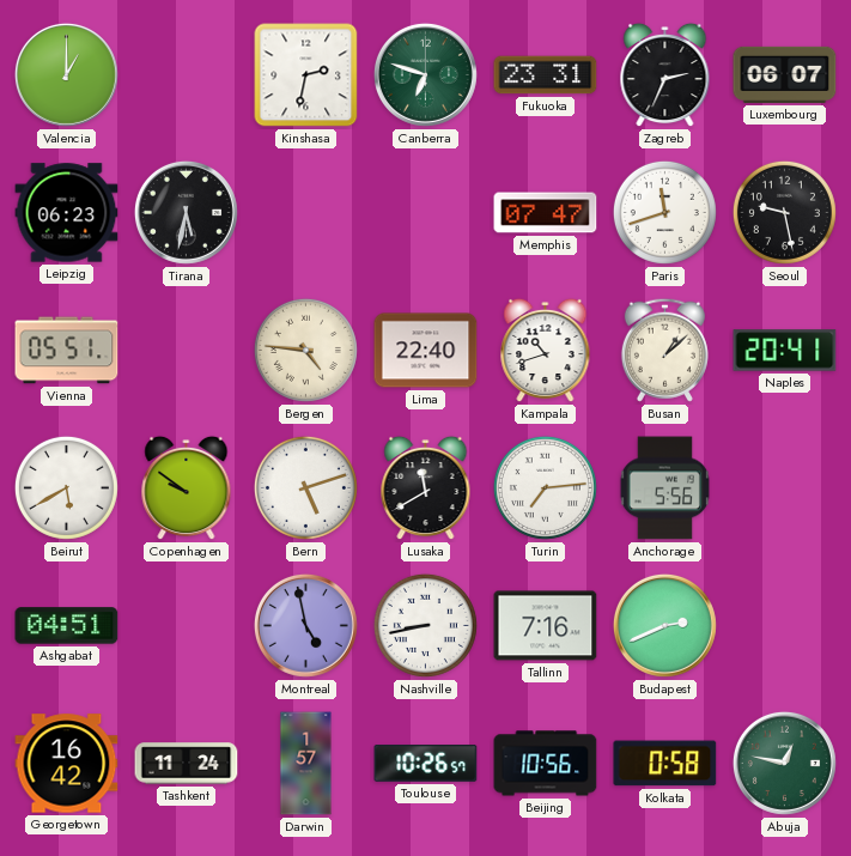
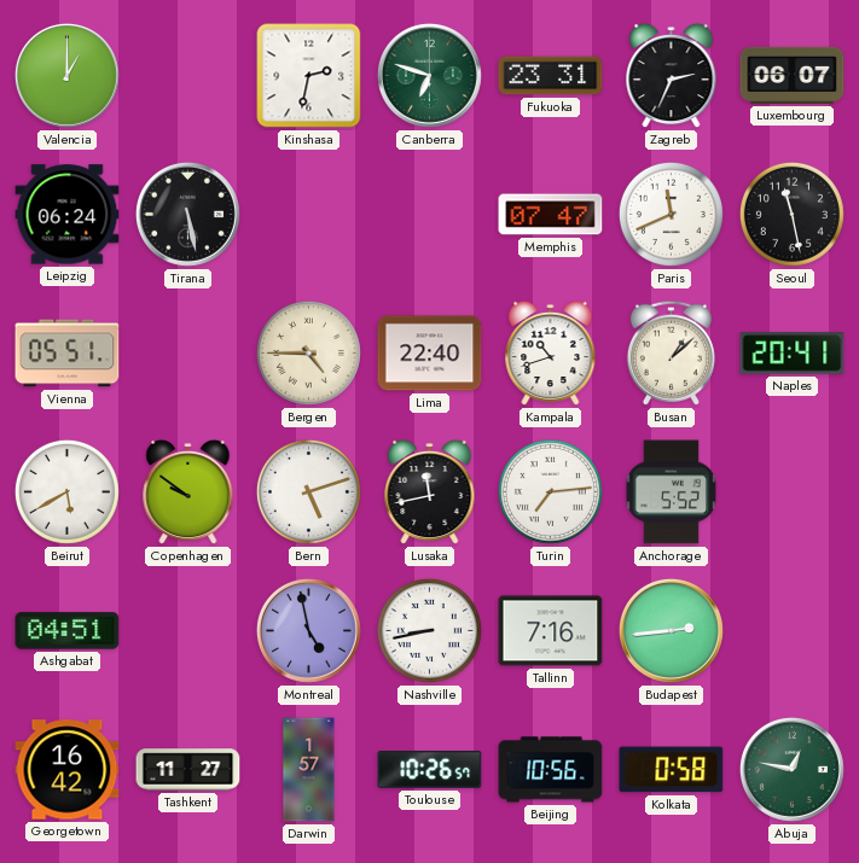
Leipzig: 06:23 -> 06:24 (68, 215)
Tirana: 5:32 -> 5:28 (187, 214)
Paris: 11:42 -> 11:41 (671, 214)
Seoul: 9:28 -> 11:28 (791, 214)
Bergen: 4:46 -> 4:45 (308, 352)
Lusaka: 11:40 -> 11:43 (430, 492)
Anchorage: 5:56 -> 5:52 (671, 492)
Budapest: 2:41 -> 2:44 (671, 630)
Tashkent: 11:24 -> 11:27 (188, 770)
